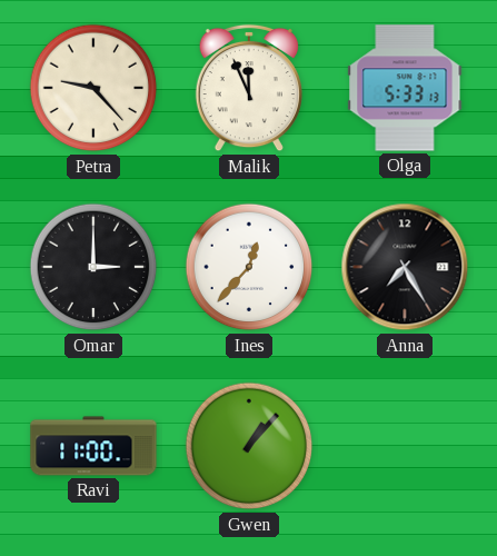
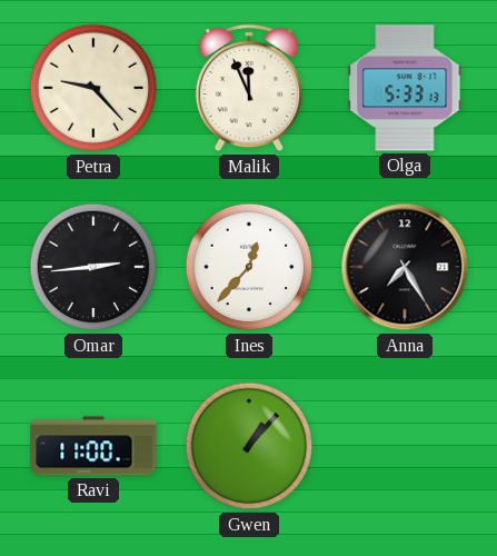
Omar: 3:00 -> 2:44 (93, 267)
